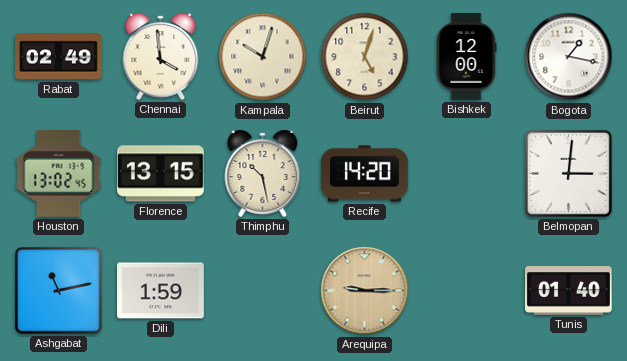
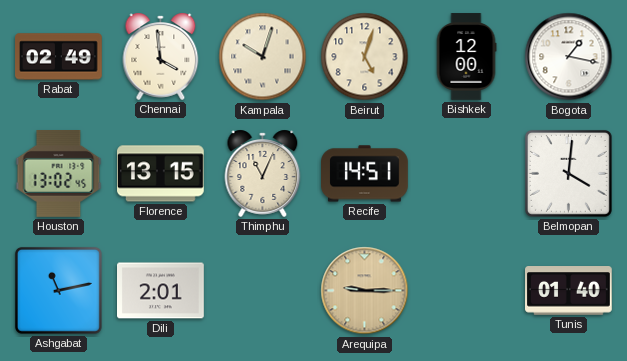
Thimphu: 10:28 -> 11:04 (263, 173)
Recife: 14:20 -> 14:51 (365, 174)
Belmopan: 3:01 -> 4:01 (568, 173)
Dili: 1:59 -> 2:01 (161, 291)
